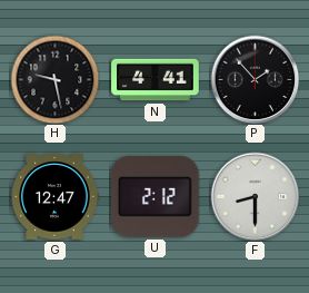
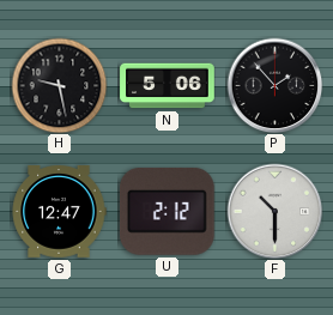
N: 4:41 -> 5:06 (168, 86)
F: 8:30 -> 10:30 (274, 211)
